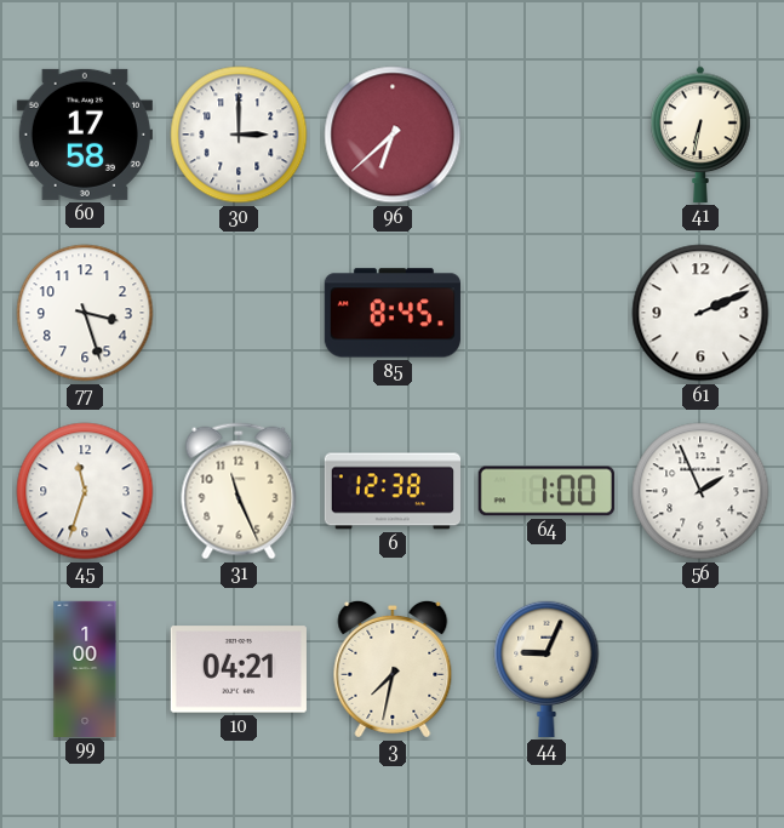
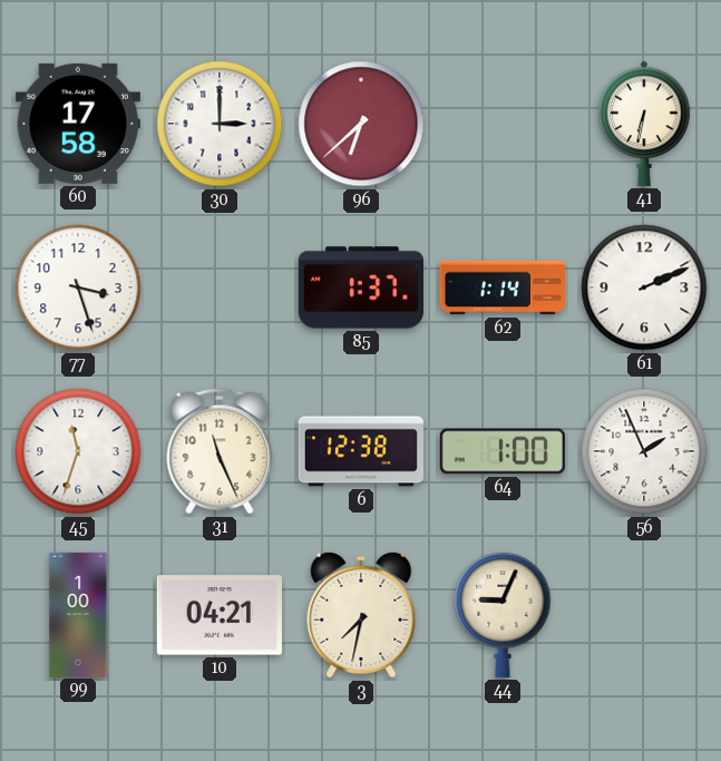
85: 8:45 -> 1:37 (361, 287)
62: none -> 1:14 (501, 287)
